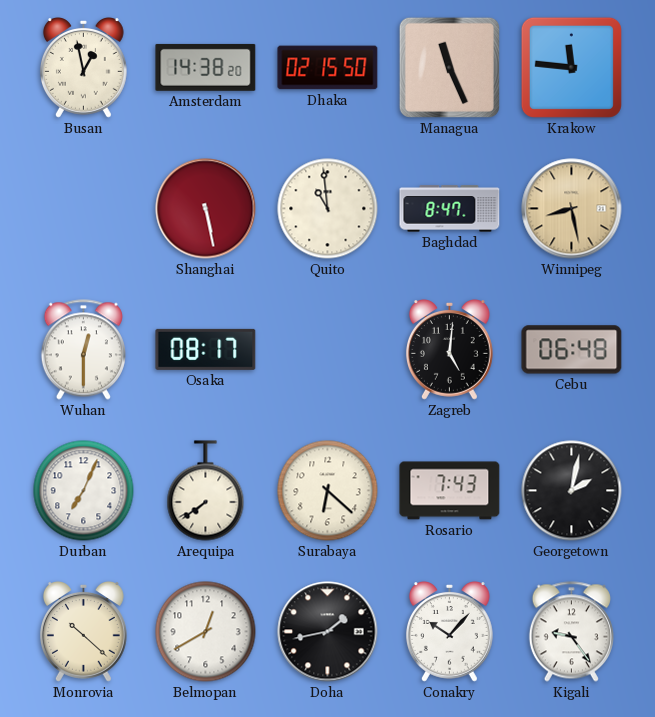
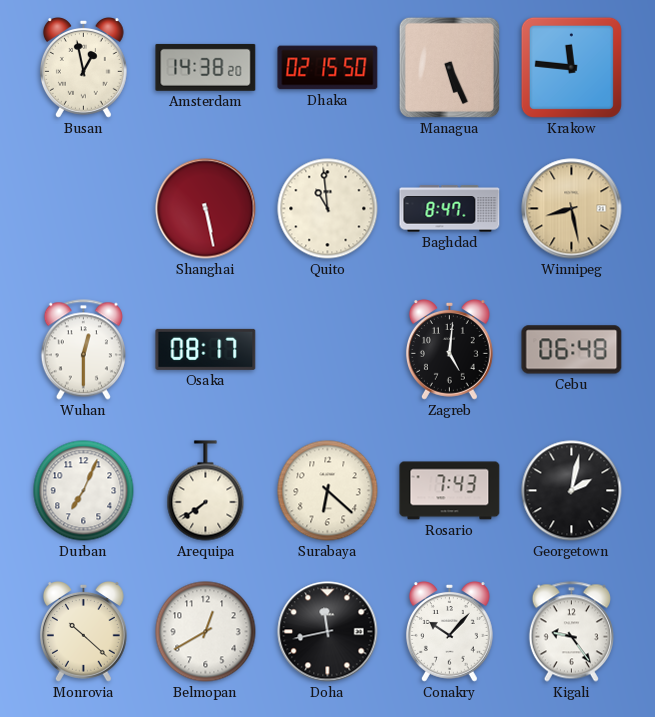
Managua: 11:26 -> 5:26 (449, 67)
Doha: 1:43 -> 11:43 (328, 632)
